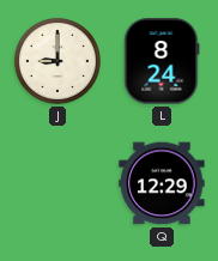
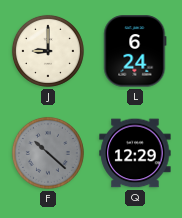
L: 8:24 -> 6:24 (135, 51)
F: none -> 10:22 (48, 153)
